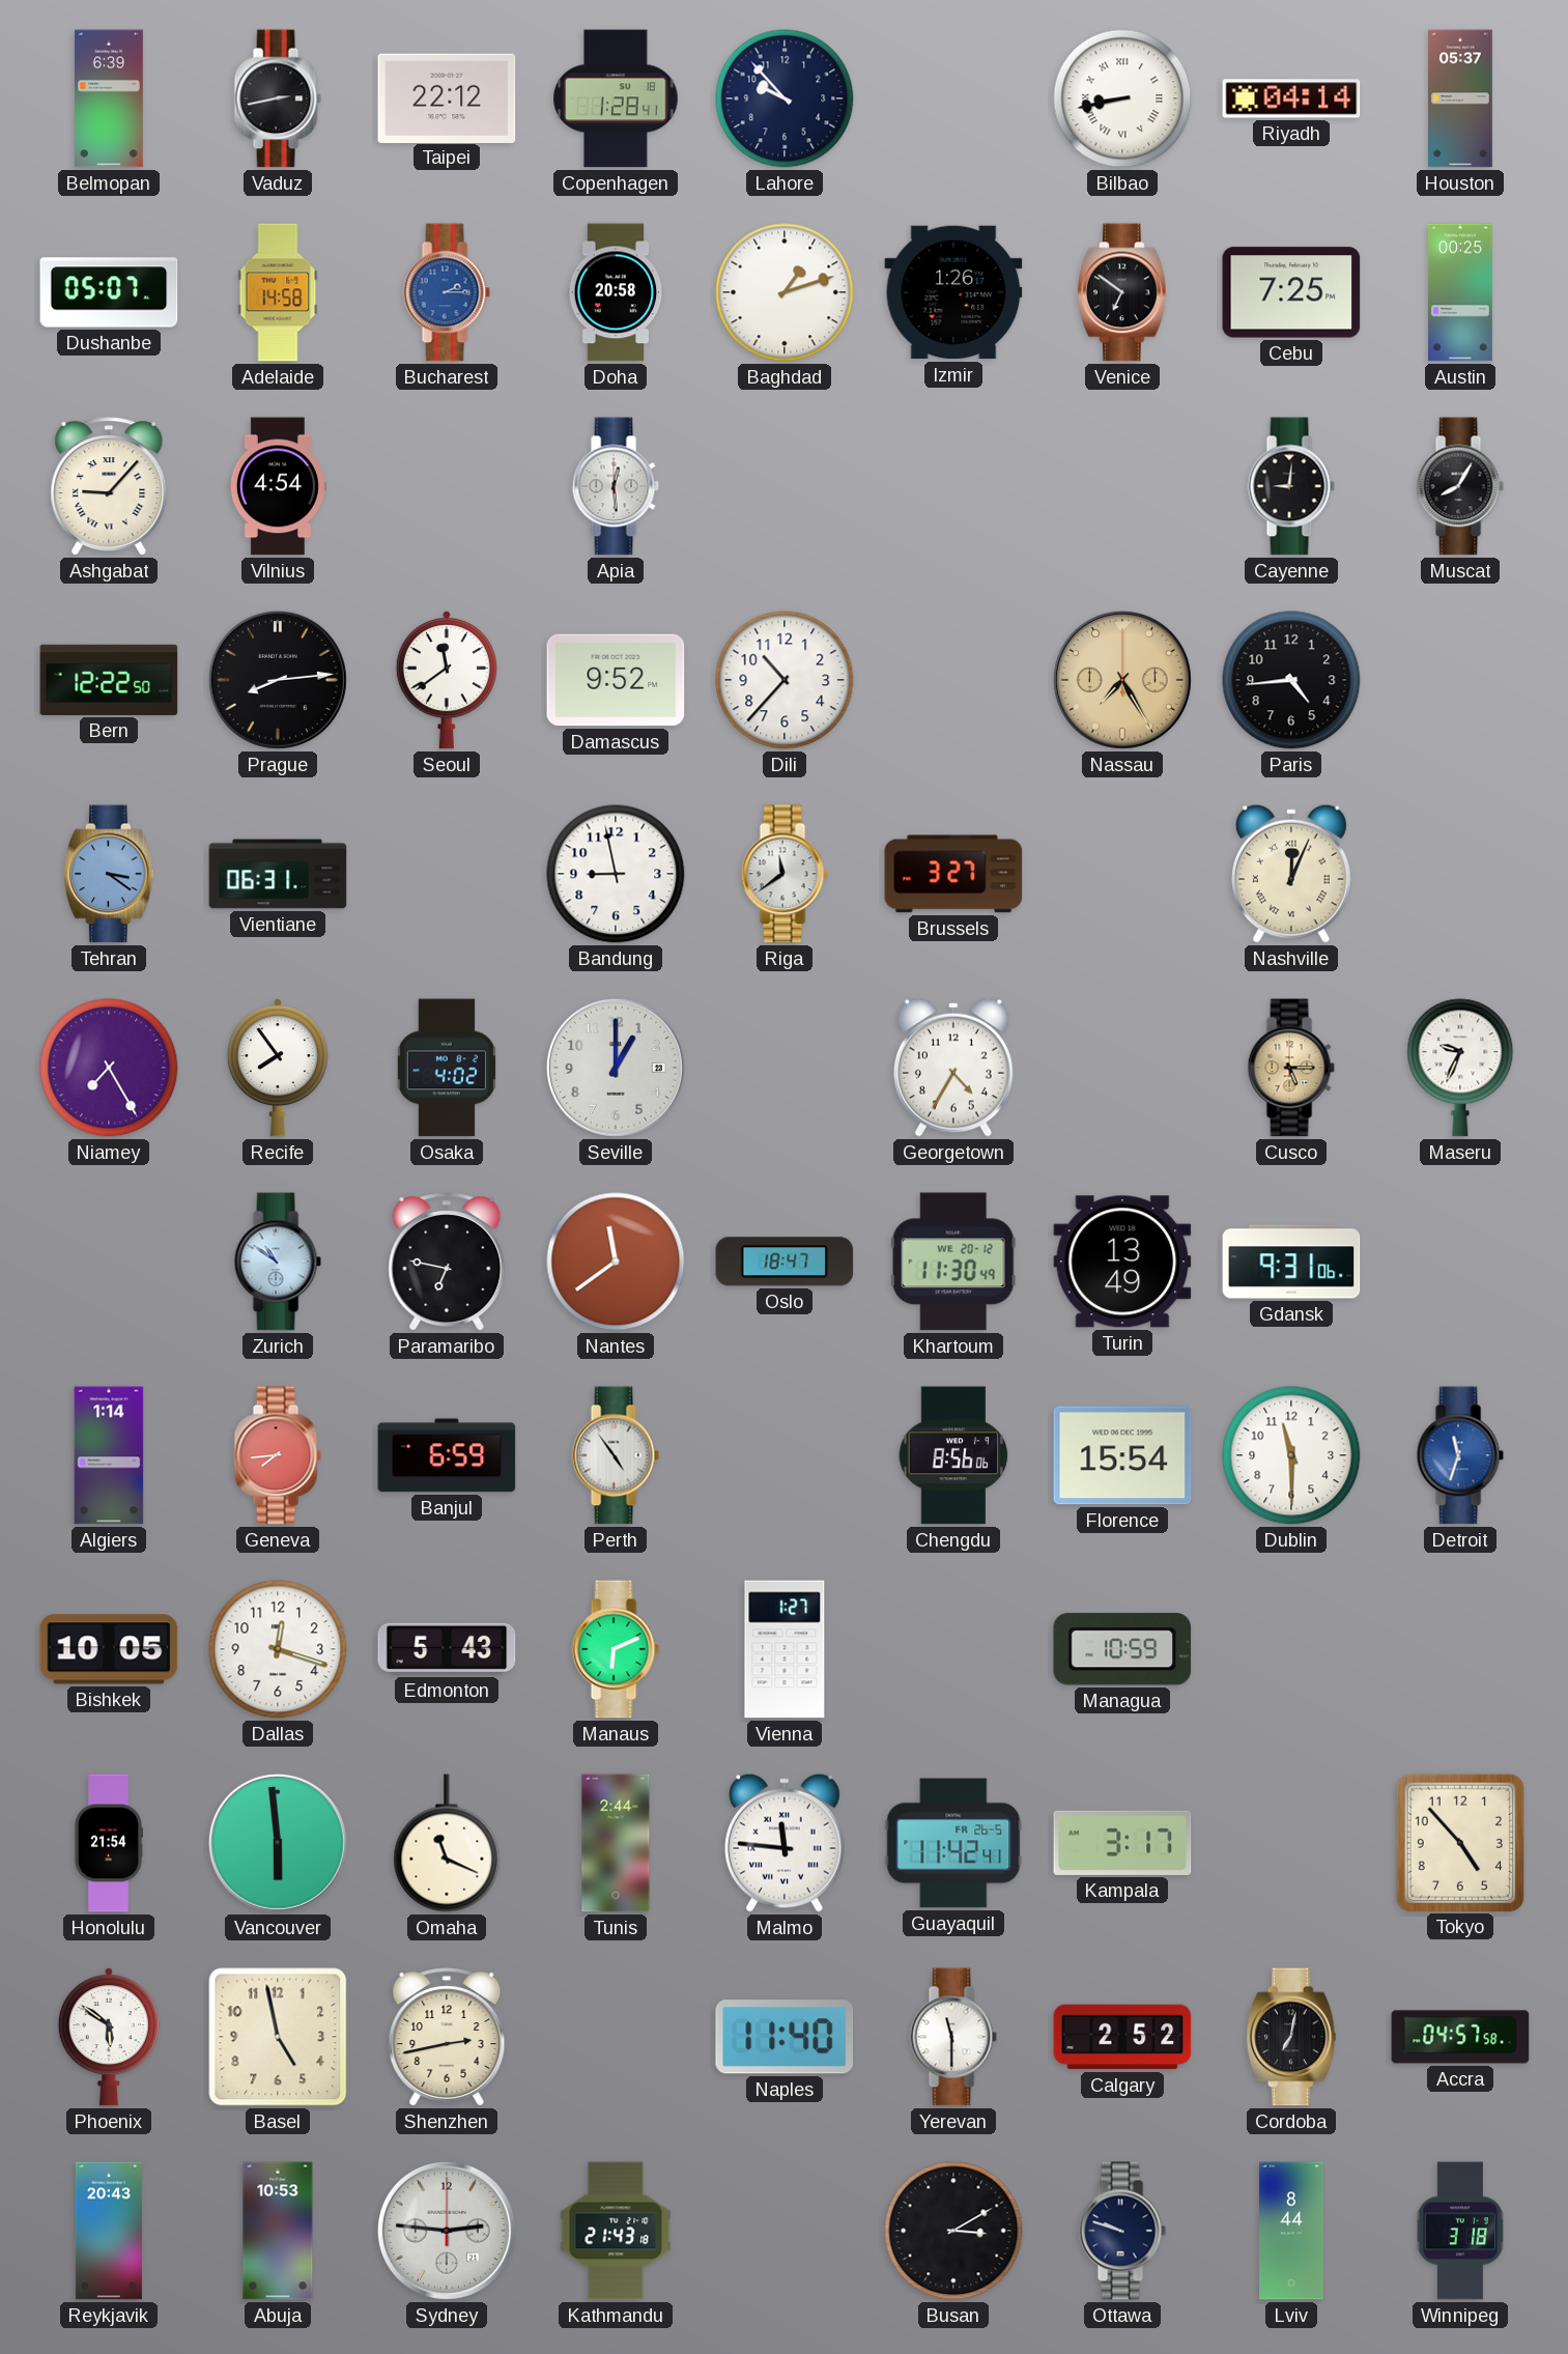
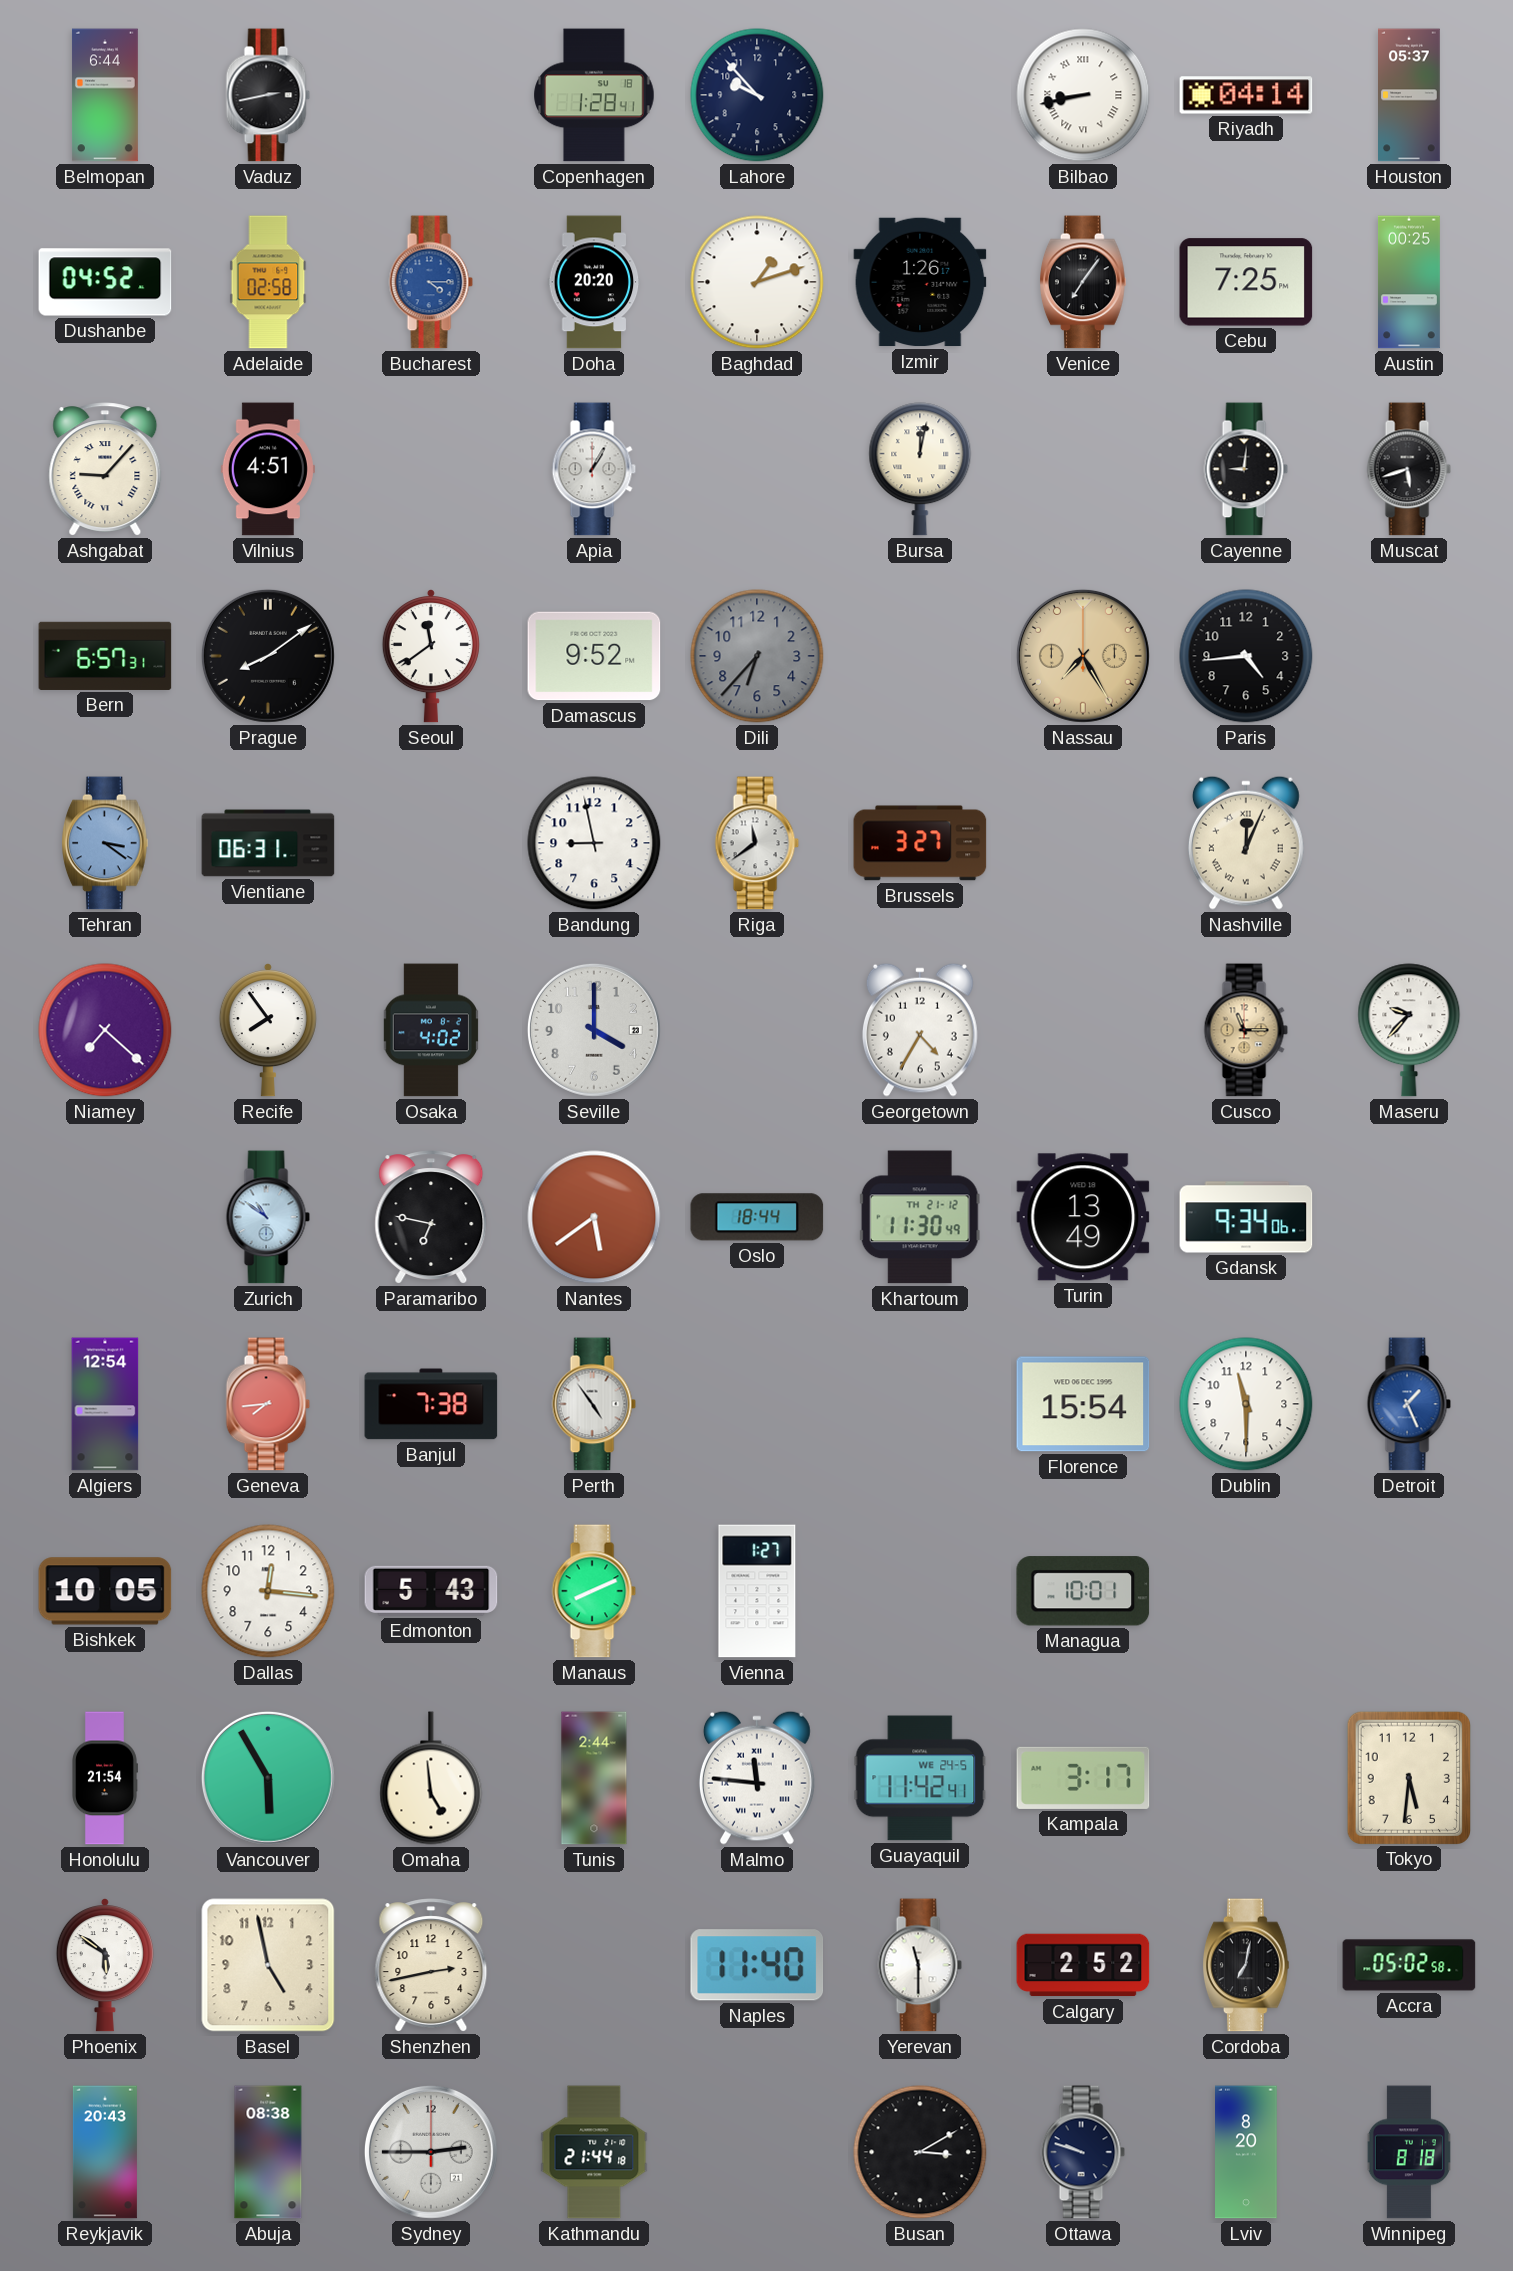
Belmopan: 6:39 -> 6:44 (105, 95)
Taipei: 22:12 -> none (447, 97)
Dushanbe: 05:07 -> 04:52 (105, 282)
Adelaide: 14:58 -> 02:58 (268, 282)
Bucharest: 2:15 -> 4:15 (431, 282)
Doha: 20:58 -> 20:20 (594, 282)
Venice: 6:51 -> 7:06 (1084, 282)
Vilnius: 4:54 -> 4:51 (268, 469)
Apia: 12:29 -> 1:05 (594, 469)
Bursa: none -> 12:02 (920, 469)
Muscat: 8:05 -> 5:42 (1409, 469)
Bern: 12:22 -> 6:57 (105, 656)
Prague: 8:14 -> 8:09 (268, 656)
Dili: 10:37 -> 6:37 (757, 656)
Dili dial: white -> grey (757, 656)
Niamey: 7:25 -> 7:22 (105, 1030)
Seville: 1:00 -> 4:00 (594, 1030)
Cusco: 5:15 -> 11:15 (1246, 1030)
Maseru: 9:34 -> 9:37 (1409, 1030)
Nantes: 11:39 -> 5:39 (594, 1217)
Oslo: 18:47 -> 18:44 (757, 1217)
Khartoum date: WE 20-12 -> TH 21-12 (920, 1217)
Gdansk: 9:31 -> 9:34 (1246, 1217)
Algiers: 1:14 -> 12:54 (105, 1404)
Banjul: 6:59 -> 7:38 (431, 1404)
Chengdu: 8:56 -> none (953, 1455)
Detroit: 11:33 -> 1:26 (1409, 1404)
Dallas: 12:18 -> 12:16 (268, 1591)
Manaus: 6:11 -> 8:11 (594, 1591)
Managua: 10:59 -> 10:01 (1083, 1591)
Vancouver: 5:59 -> 5:55 (268, 1778)
Omaha: 11:19 -> 4:59 (431, 1778)
Guayaquil date: FR 26-5 -> WE 24-5 (920, 1778)
Tokyo: 4:53 -> 5:31 (1408, 1777)
Accra: 04:57 -> 05:02 (1409, 1965)
Abuja: 10:53 -> 08:38 (268, 2152)
Sydney: 2:46 -> 2:45 (431, 2152)
Kathmandu: 21:43 -> 21:44 (594, 2152)
Lviv: 8:44 -> 8:20 (1246, 2152)
Winnipeg: 3:18 -> 8:18 (1409, 2152)
